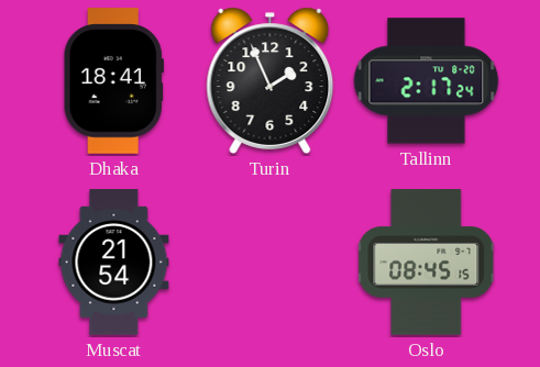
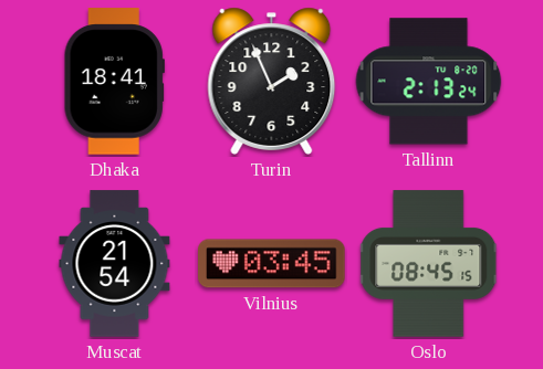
Tallinn: 2:17 -> 2:13 (429, 82)
Vilnius: none -> 03:45 (272, 264)
